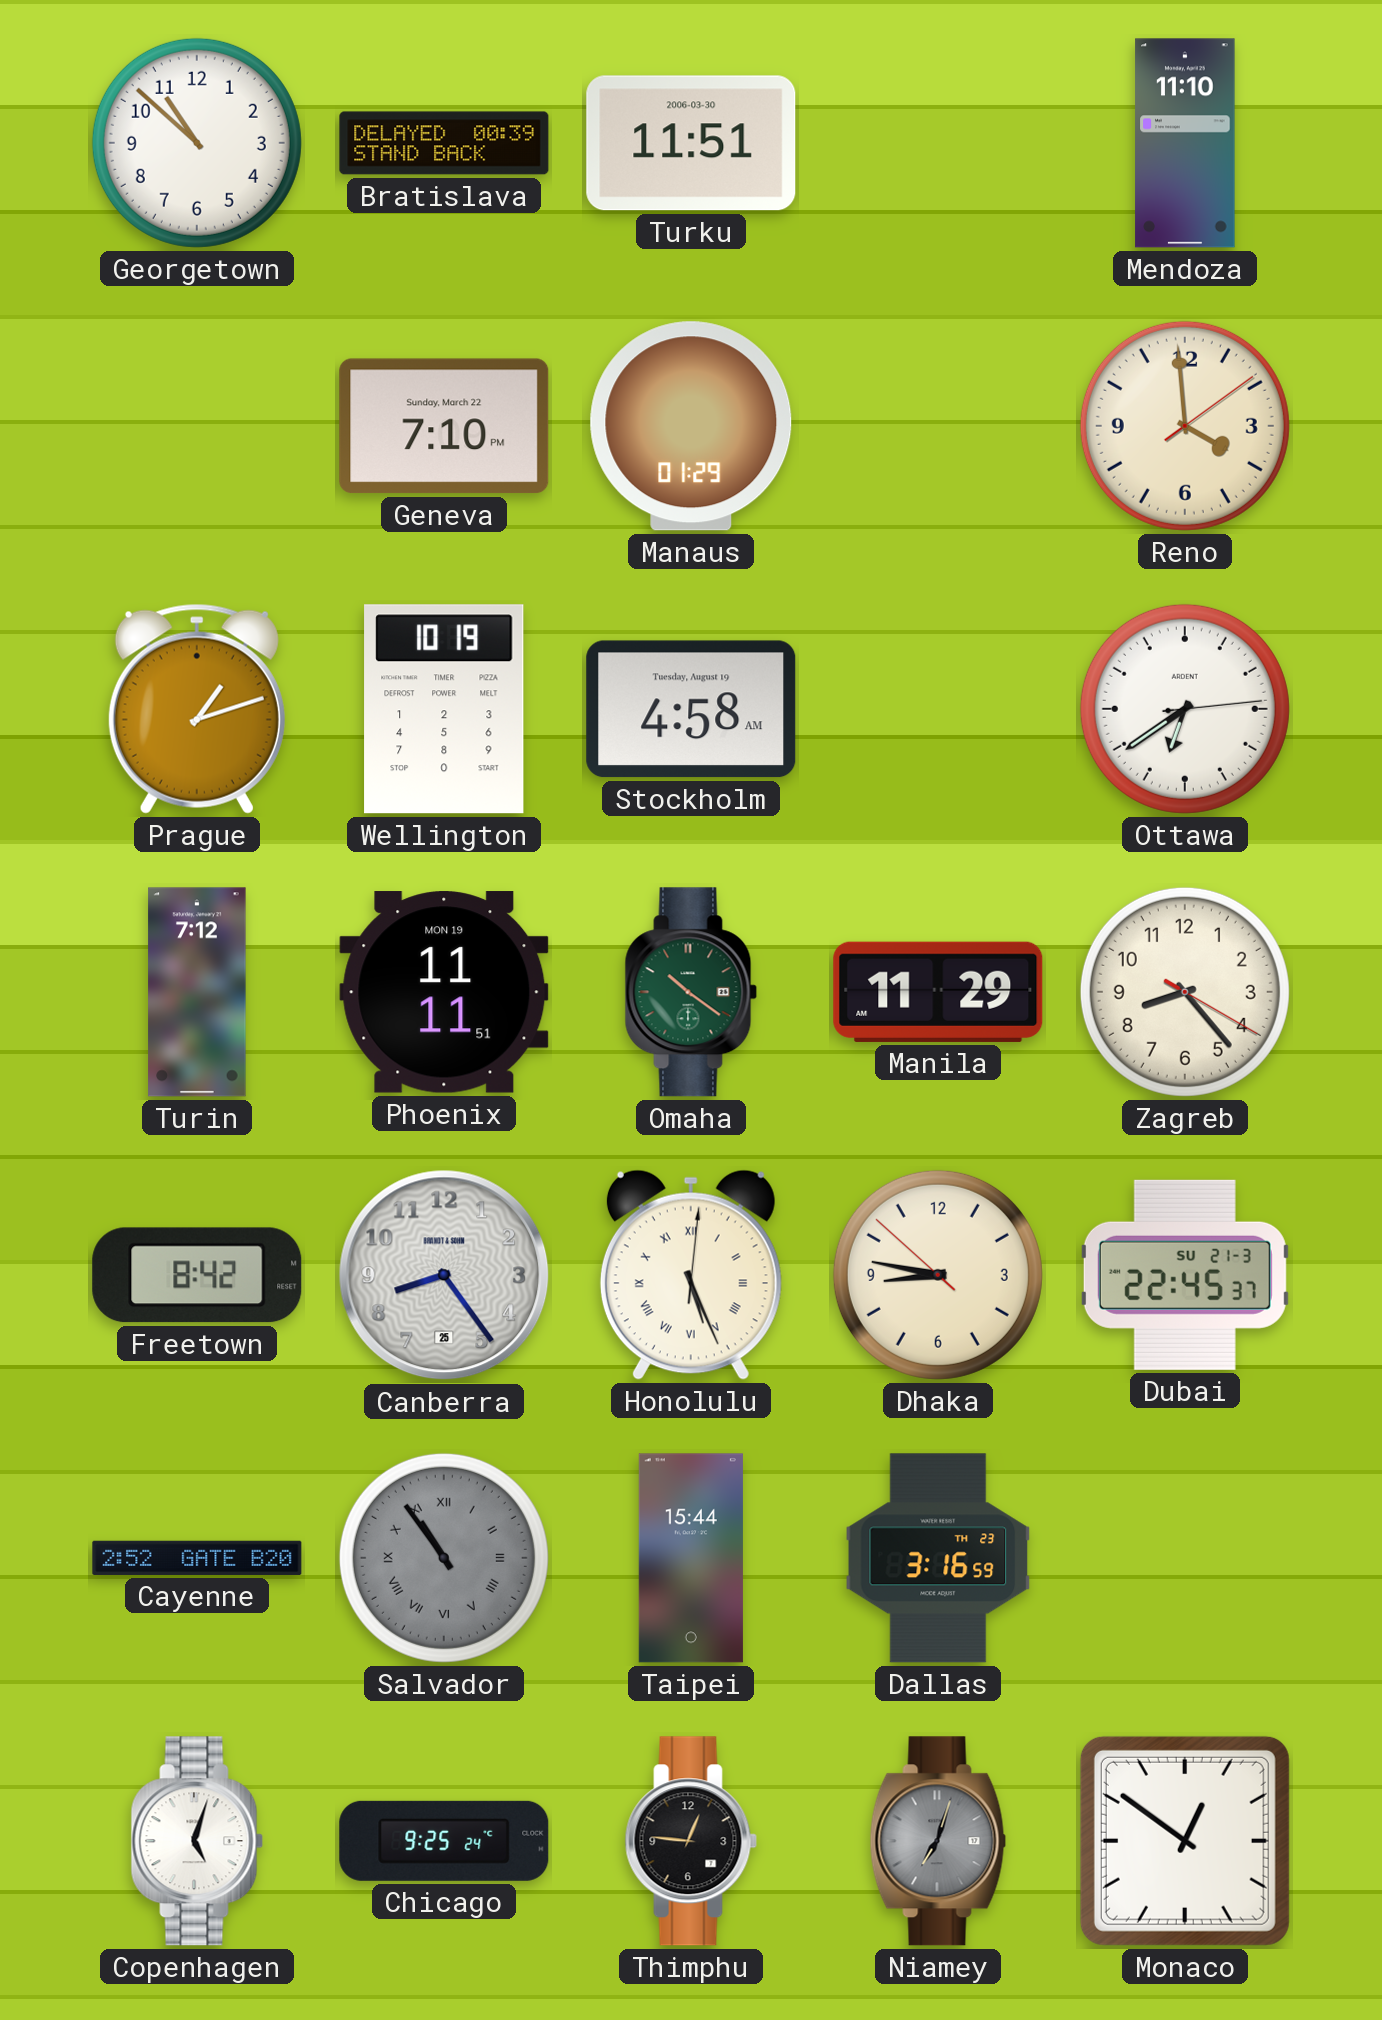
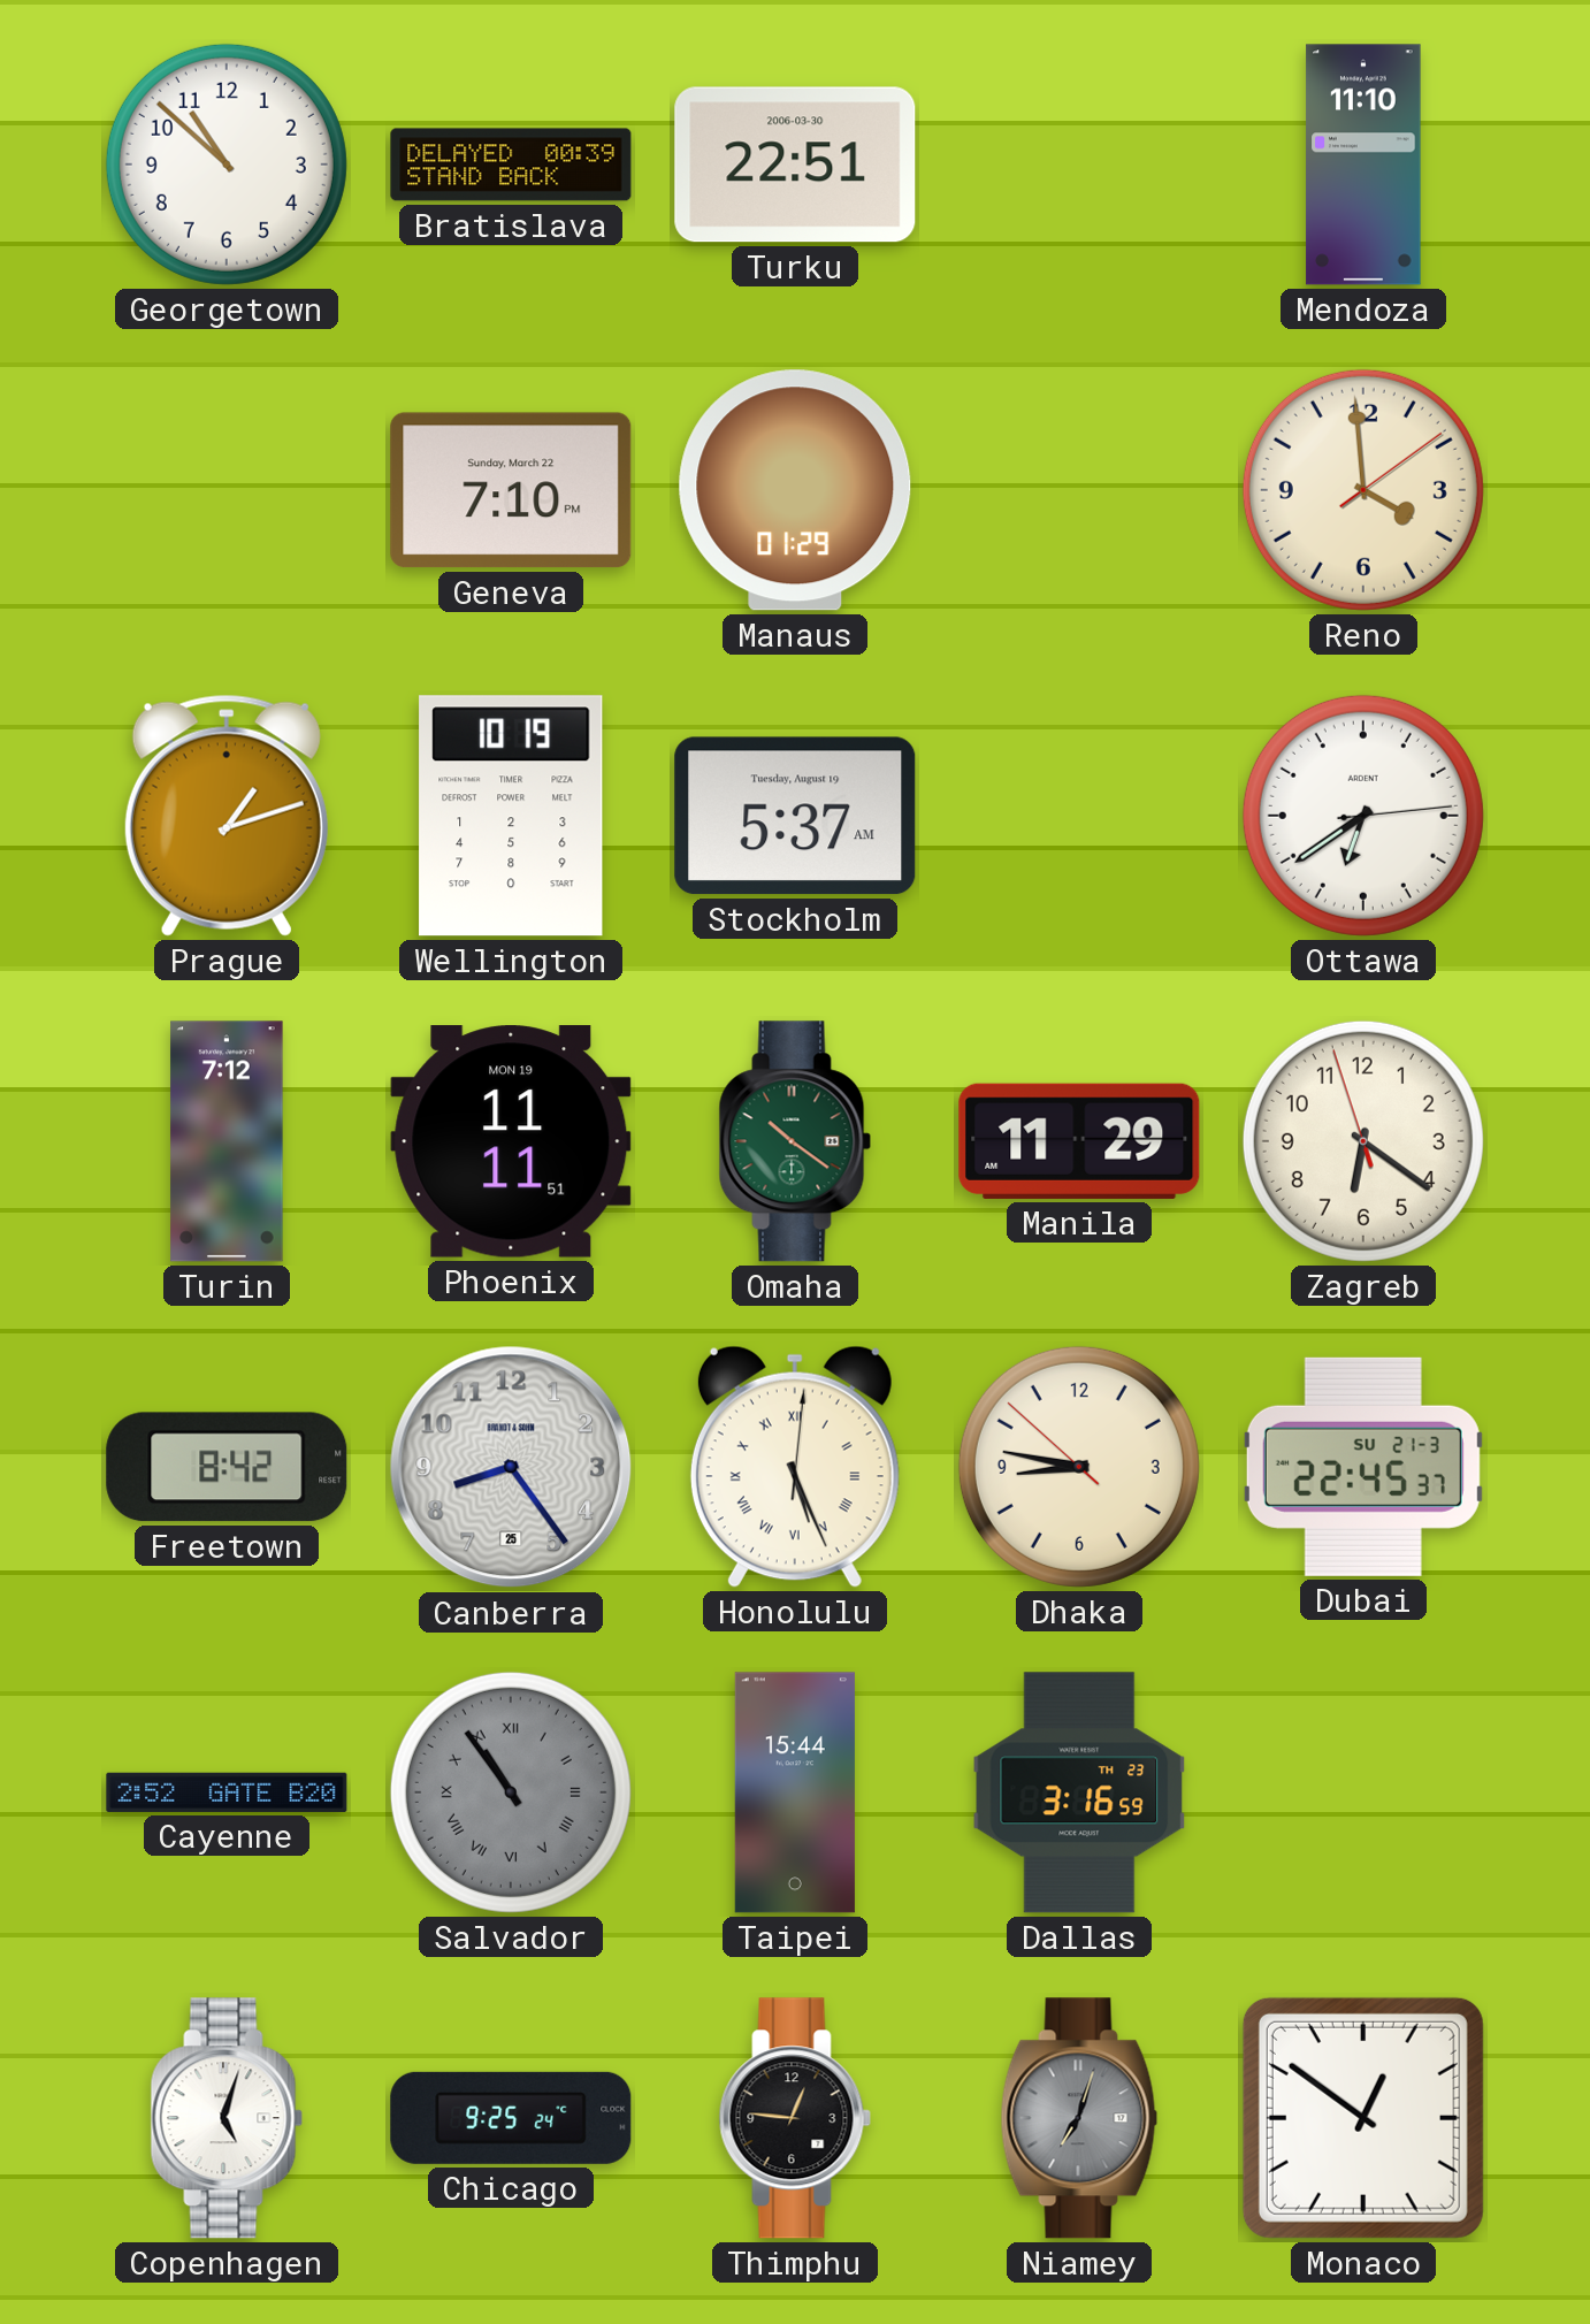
Turku: 11:51 -> 22:51 (795, 165)
Stockholm: 4:58 -> 5:37 (795, 816)
Zagreb: 8:23 -> 6:20 (1363, 1141)
